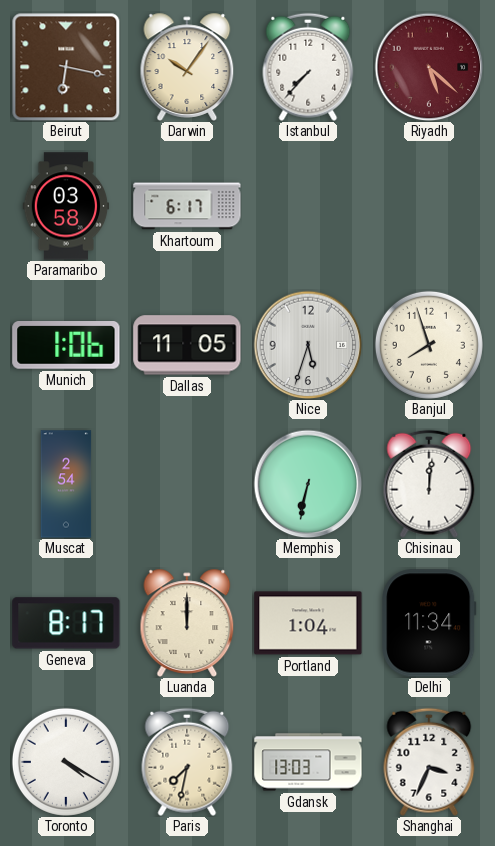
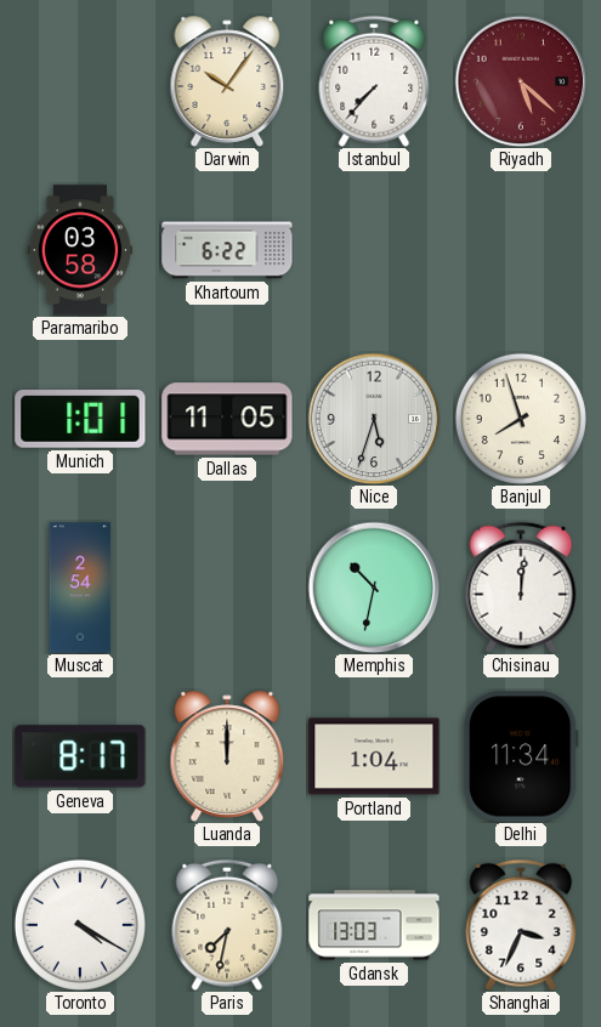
Beirut: 6:17 -> none (66, 67)
Khartoum: 6:17 -> 6:22 (227, 250)
Munich: 1:06 -> 1:01 (80, 420)
Memphis: 6:32 -> 10:32 (374, 588)
